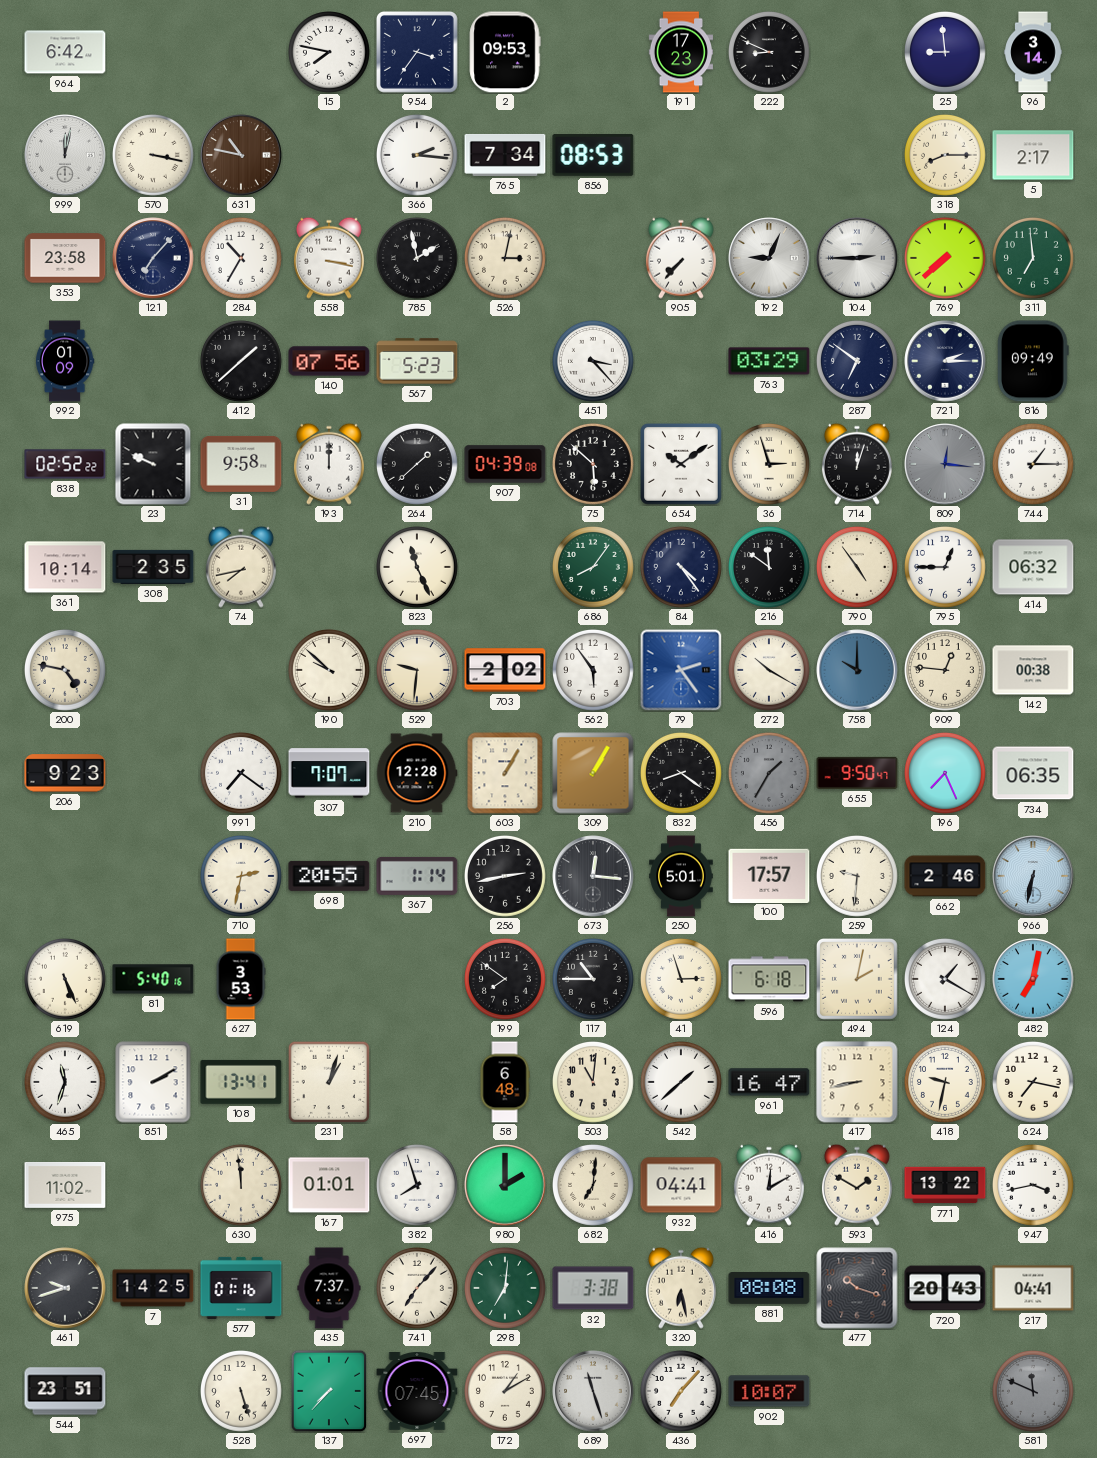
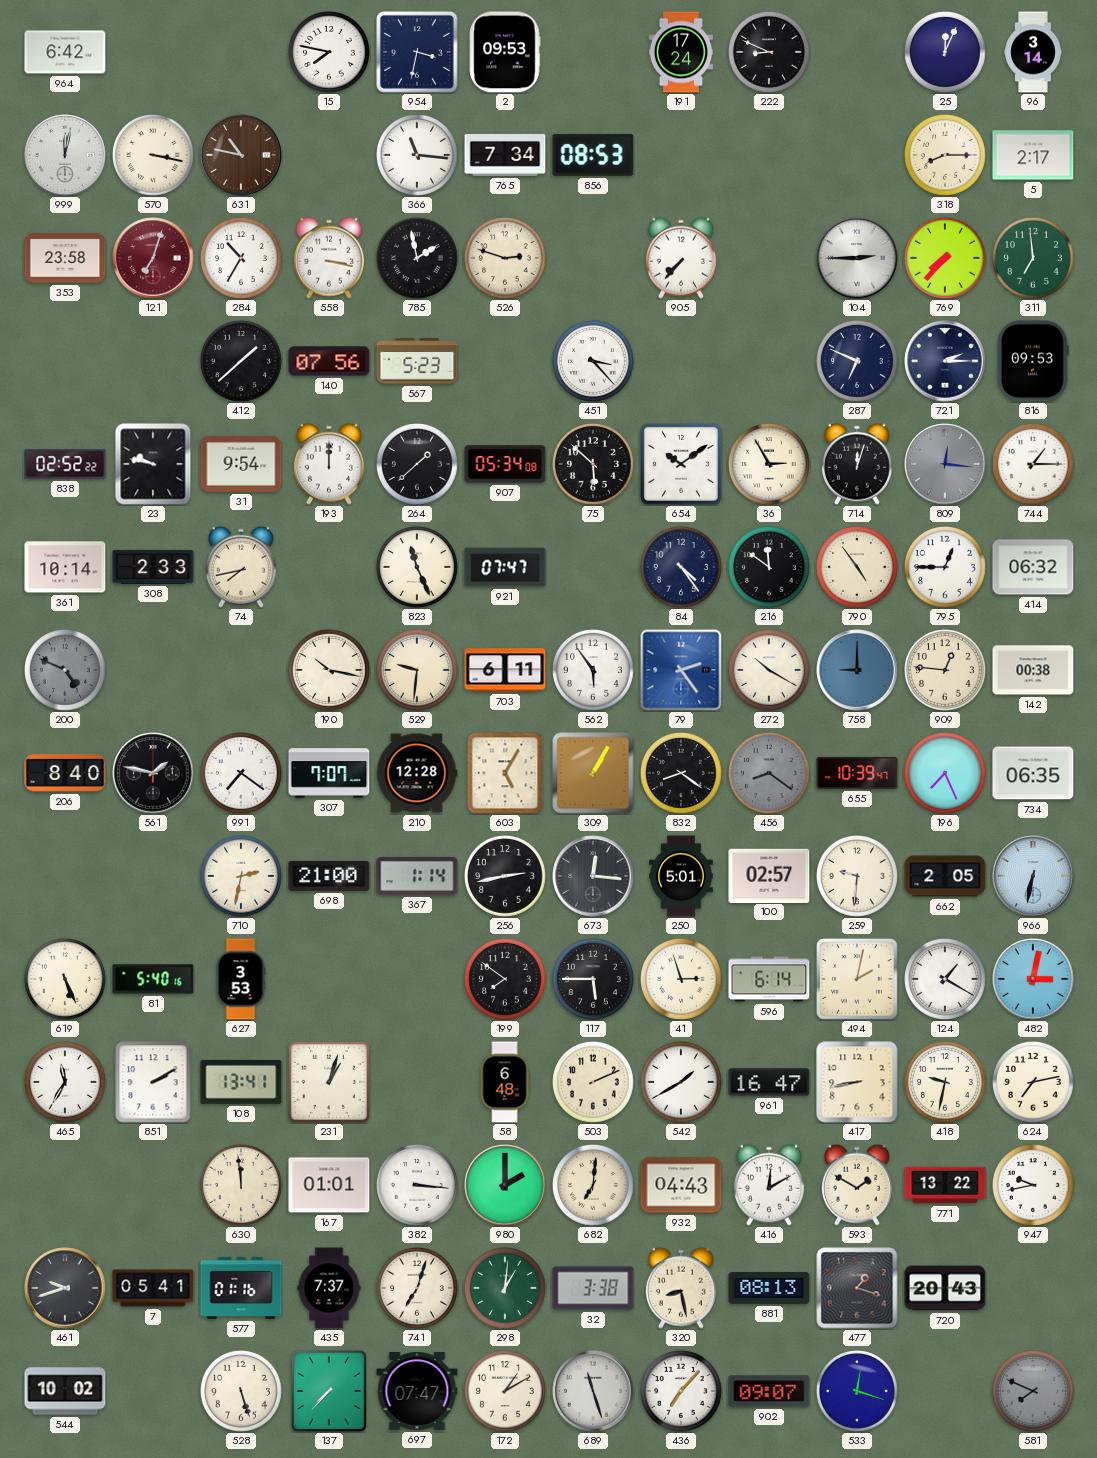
954: 3:36 -> 3:32 (418, 53)
191: 17:23 -> 17:24 (680, 52)
25: 8:59 -> 12:04 (946, 53)
366: 2:16 -> 11:16 (418, 156)
121: 7:07 -> 7:03 (153, 258)
121 dial: navy -> burgundy (153, 258)
526: 3:02 -> 2:48 (506, 259)
192: 9:04 -> none (769, 258)
769: 7:38 -> 7:37 (946, 259)
992: 01:09 -> none (65, 361)
763: 03:29 -> none (769, 361)
287: 6:51 -> 6:49 (858, 362)
816: 09:49 -> 09:53 (1033, 361)
23: 9:49 -> 9:47 (153, 464)
31: 9:58 -> 9:54 (241, 464)
907: 04:39 -> 05:34 (505, 464)
36: 2:57 -> 2:55 (770, 465)
308: 2:35 -> 2:33 (153, 567)
921: none -> 07:47 (505, 567)
686: 8:06 -> none (594, 568)
200: 4:47 -> 4:49 (66, 671)
200 dial: cream -> grey (66, 671)
190: 9:52 -> 10:17 (330, 671)
703: 2:02 -> 6:11 (505, 670)
758: 10:00 -> 9:00 (857, 670)
206: 9:23 -> 8:40 (65, 773)
561: none -> 1:47 (153, 773)
603: 1:05 -> 5:05 (505, 773)
456: 1:35 -> 8:21 (770, 774)
655: 9:50 -> 10:39 (857, 773)
698: 20:55 -> 21:00 (329, 876)
100: 17:57 -> 02:57 (769, 875)
662: 2:46 -> 2:05 (945, 876)
117: 10:45 -> 5:45 (594, 980)
596: 6:18 -> 6:14 (769, 979)
482: 7:02 -> 3:02 (1033, 979)
465: 11:33 -> 11:35 (66, 1083)
503: 11:01 -> 2:11 (594, 1083)
542: 1:38 -> 1:40 (682, 1083)
624: 7:17 -> 7:13 (1034, 1083)
975: 11:02 -> none (65, 1186)
382: 7:57 -> 3:16 (418, 1186)
932: 04:41 -> 04:43 (681, 1185)
947: 3:43 -> 9:43 (1034, 1186)
7: 14:25 -> 05:41 (153, 1288)
741: 7:07 -> 7:03 (418, 1289)
298: 7:01 -> 1:01 (506, 1289)
320: 6:28 -> 8:28 (681, 1288)
881: 08:08 -> 08:13 (769, 1289)
477: 10:18 -> 1:18 (857, 1288)
217: 04:41 -> none (1033, 1288)
544: 23:51 -> 10:02 (65, 1391)
697: 07:45 -> 07:47 (417, 1392)
902: 10:07 -> 09:07 (769, 1391)
533: none -> 12:18 (858, 1392)
581: 11:49 -> 7:49 (1034, 1392)
